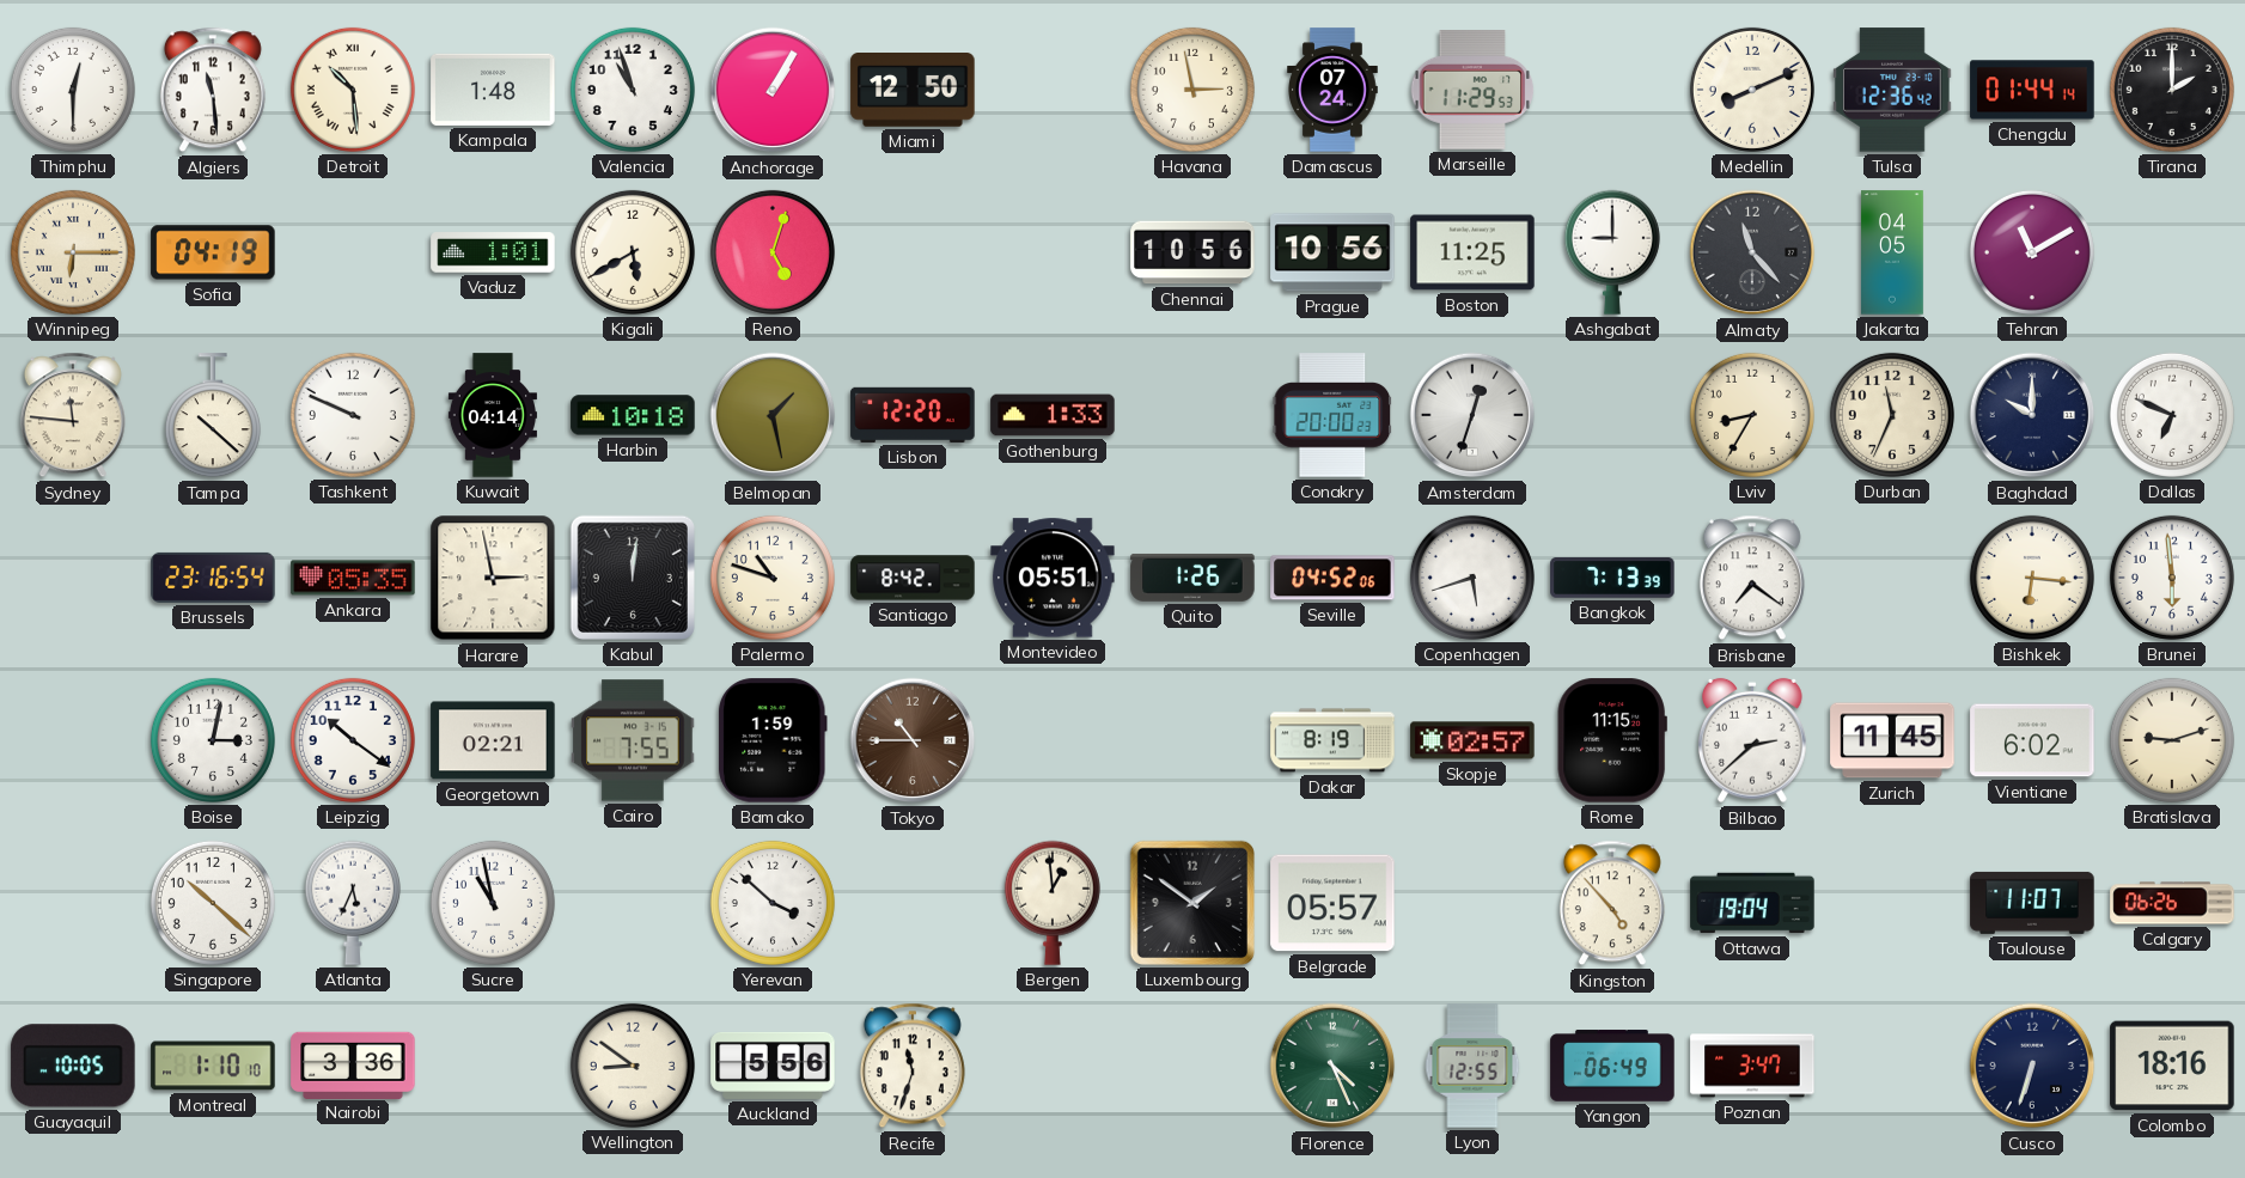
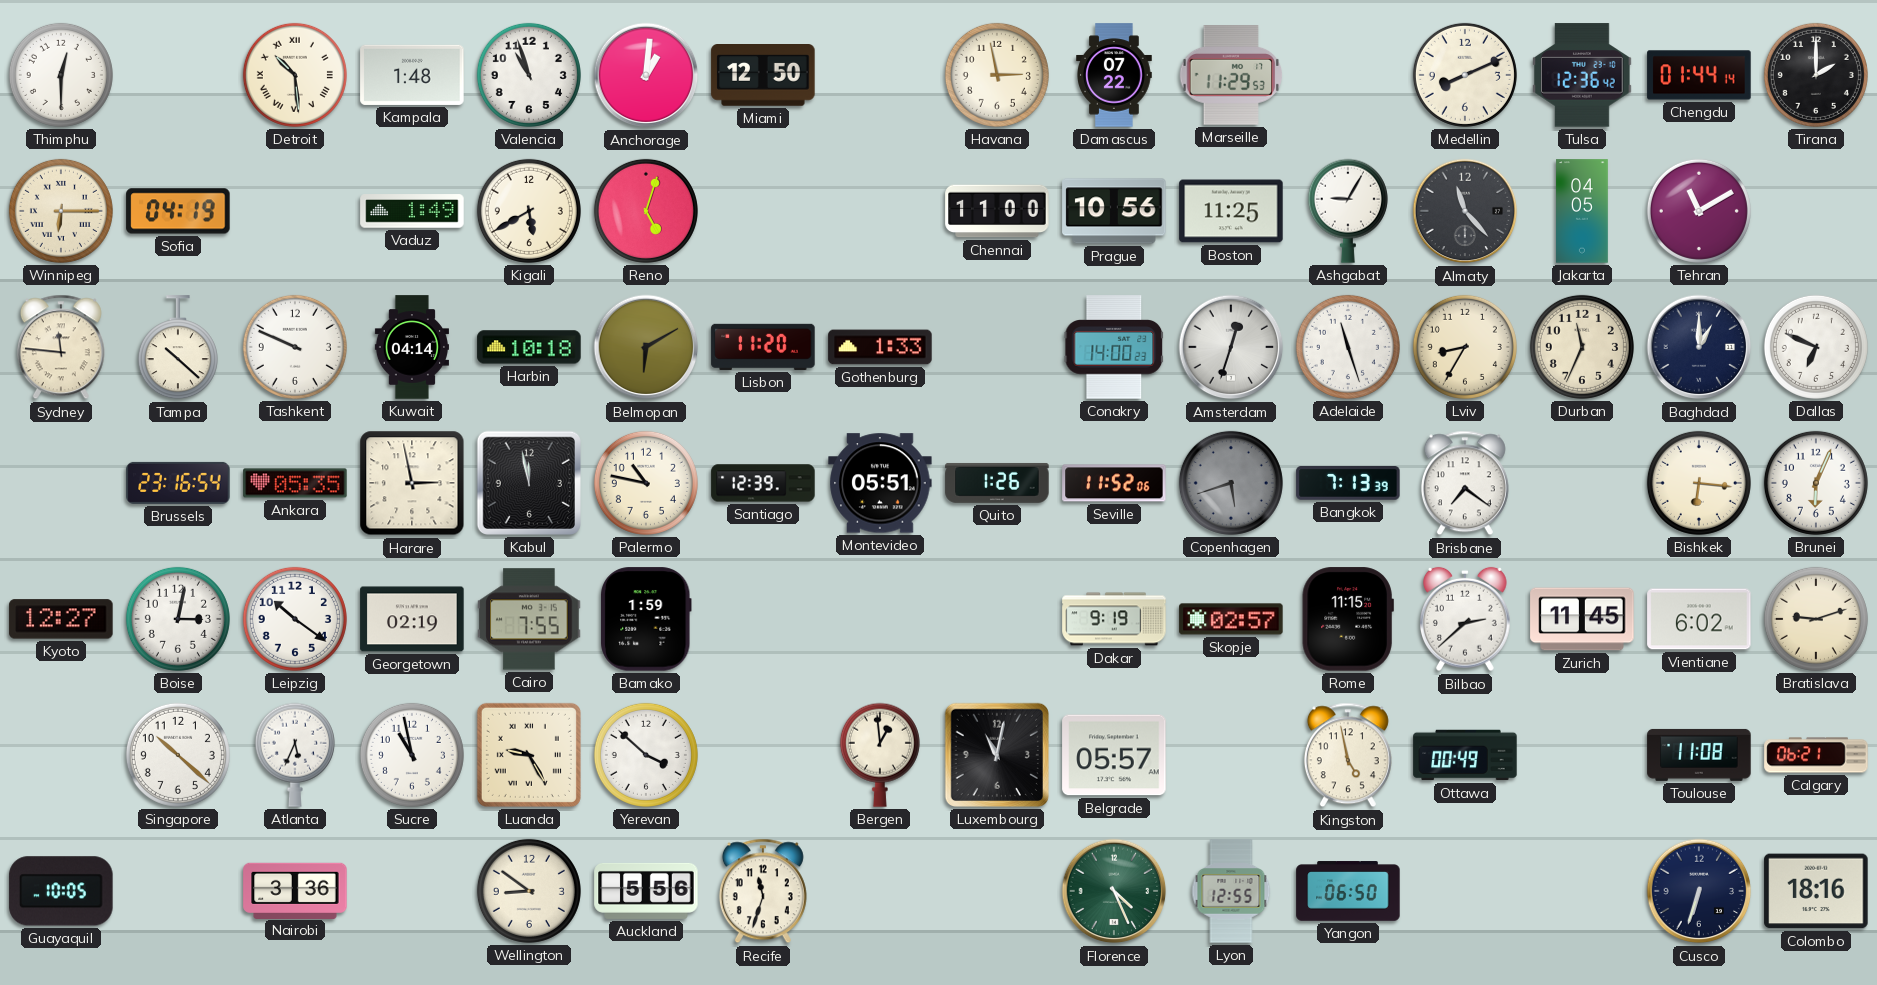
Algiers: 11:29 -> none (213, 90)
Anchorage: 1:05 -> 1:01 (646, 75)
Damascus: 07:24 -> 07:22 (1114, 75)
Vaduz: 1:01 -> 1:49 (412, 211)
Chennai: 10:56 -> 11:00 (997, 211)
Ashgabat: 9:00 -> 9:05 (1348, 211)
Belmopan: 1:28 -> 6:10 (646, 347)
Lisbon: 12:20 -> 11:20 (763, 347)
Conakry: 20:00 -> 14:00 (1114, 347)
Adelaide: none -> 11:27 (1348, 347)
Baghdad: 10:00 -> 1:00 (1699, 347)
Kabul: 12:01 -> 11:58 (529, 483)
Palermo: 10:48 -> 10:47 (646, 483)
Santiago: 8:42 -> 12:39 (763, 483)
Seville: 04:52 -> 11:52 (1114, 483)
Copenhagen dial: white -> grey (1231, 483)
Brunei: 5:59 -> 6:04 (1816, 483)
Kyoto: none -> 12:27 (61, 619)
Georgetown: 02:21 -> 02:19 (412, 619)
Tokyo: 10:45 -> none (913, 740)
Dakar: 8:19 -> 9:19 (1114, 619)
Luanda: none -> 9:25 (529, 755)
Luxembourg: 1:51 -> 11:02 (997, 755)
Kingston: 4:53 -> 4:58 (1348, 755)
Ottawa: 19:04 -> 00:49 (1465, 755)
Toulouse: 11:07 -> 11:08 (1699, 755)
Calgary: 06:26 -> 06:21 (1816, 755)
Montreal: 1:10 -> none (213, 1066)
Yangon: 06:49 -> 06:50 (1348, 891)
Poznan: 3:47 -> none (1752, 1066)
